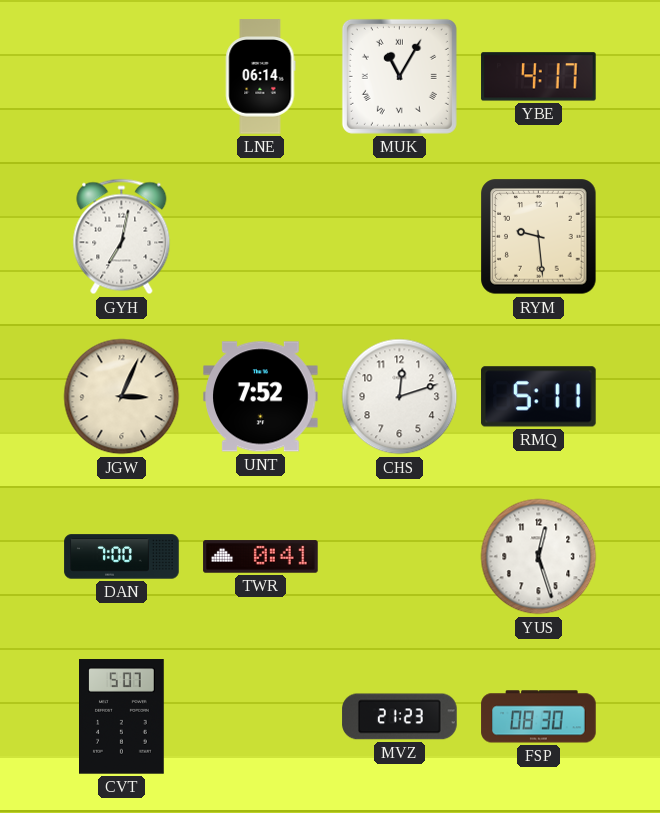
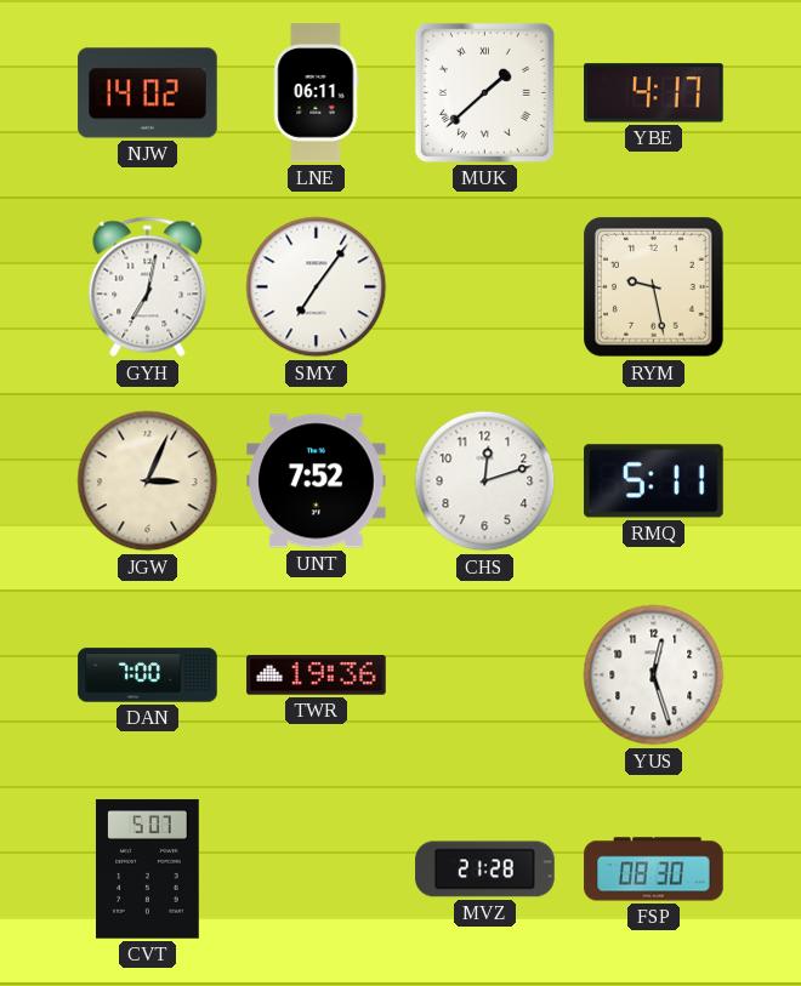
NJW: none -> 14:02 (148, 93)
LNE: 06:14 -> 06:11 (316, 93)
MUK: 11:05 -> 1:38 (484, 92)
SMY: none -> 7:06 (317, 287)
RYM: 9:29 -> 9:28 (654, 287)
TWR: 0:41 -> 19:36 (317, 676)
MVZ: 21:23 -> 21:28 (485, 870)
